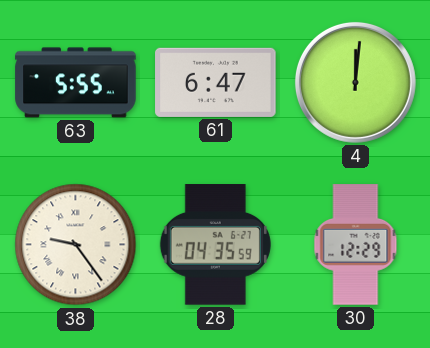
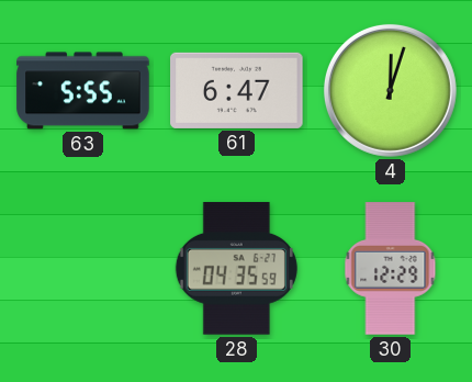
4: 12:01 -> 12:03 (390, 90)
38: 9:24 -> none (76, 245)
